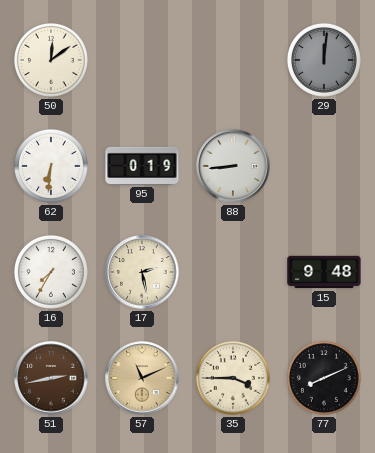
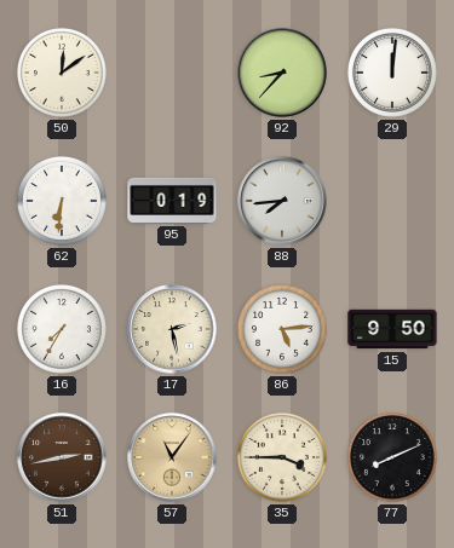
92: none -> 8:37 (282, 73)
29 dial: grey -> white (392, 73)
88: 8:44 -> 7:44 (282, 201)
86: none -> 5:14 (282, 329)
15: 9:48 -> 9:50 (392, 329)
57: 11:11 -> 11:06 (172, 457)
